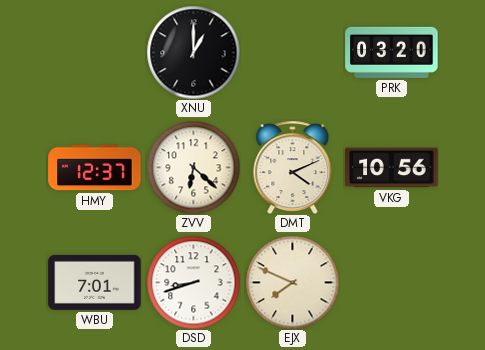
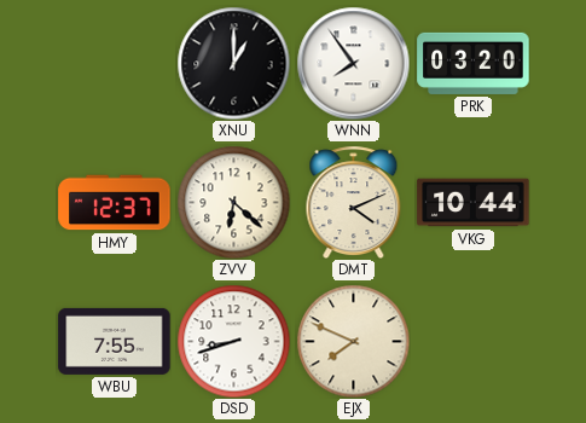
WNN: none -> 7:54 (353, 63)
VKG: 10:56 -> 10:44 (474, 203)
WBU: 7:01 -> 7:55 (115, 341)
